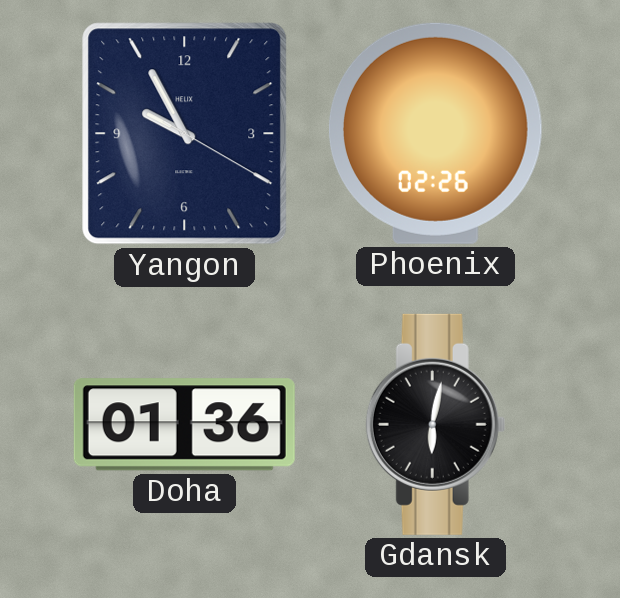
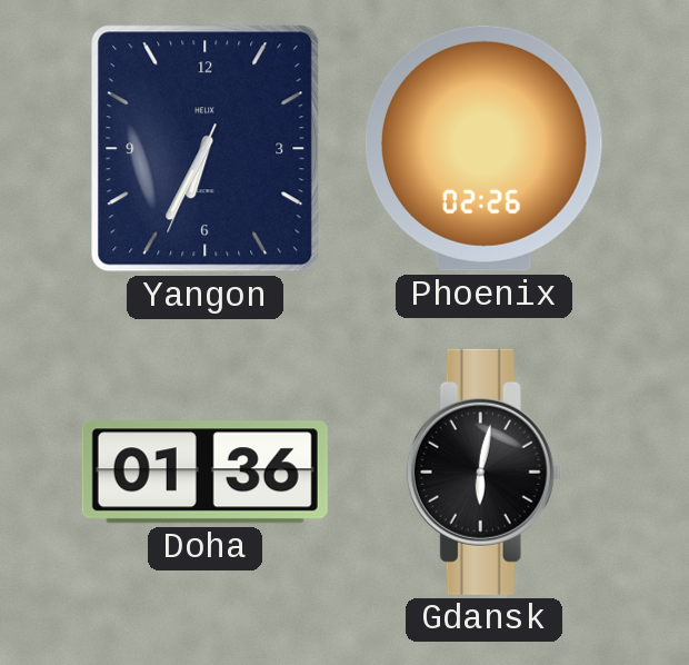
Yangon: 9:55 -> 6:34 (206, 149)
